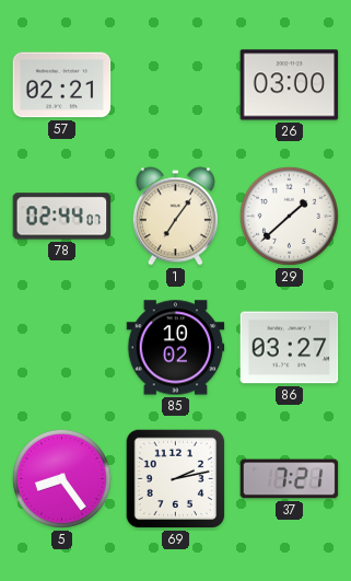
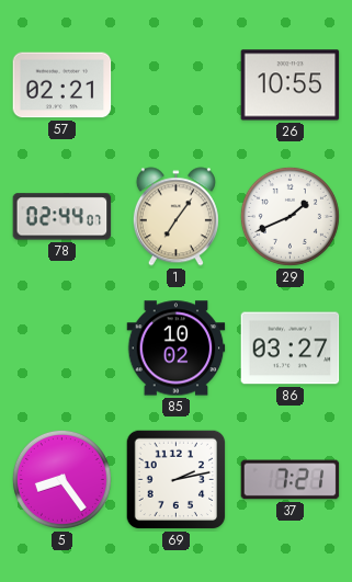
26: 03:00 -> 10:55 (291, 85)
29: 1:38 -> 1:41 (289, 216)
